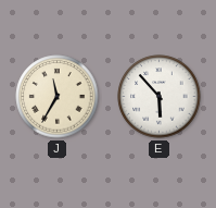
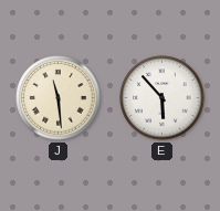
J: 11:35 -> 11:29 (59, 98)
